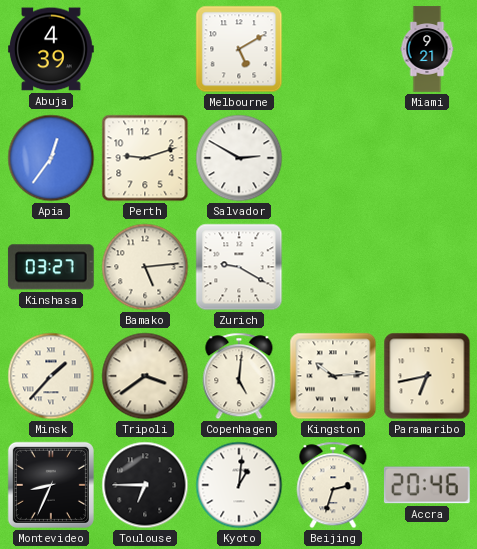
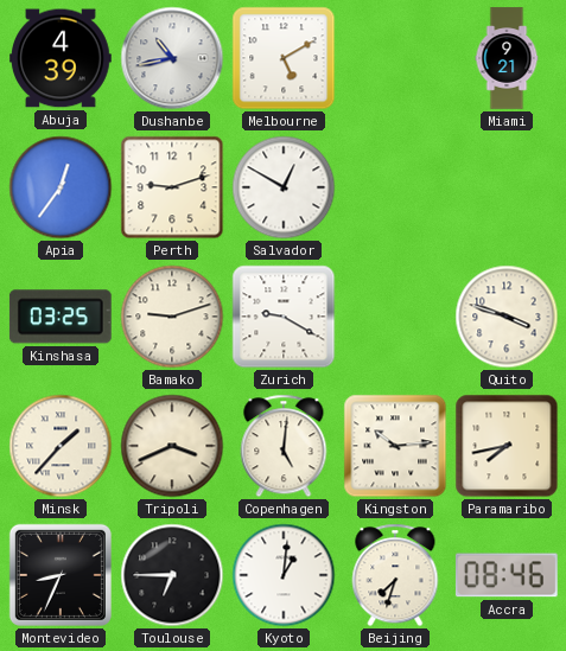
Dushanbe: none -> 10:43 (172, 58)
Salvador: 2:50 -> 12:50 (284, 187)
Kinshasa: 03:27 -> 03:25 (61, 317)
Bamako: 5:14 -> 9:12 (172, 317)
Quito: none -> 3:48 (507, 317)
Tripoli: 3:39 -> 3:41 (172, 446)
Paramaribo: 6:43 -> 7:43 (507, 446)
Beijing: 2:33 -> 7:33 (395, 575)
Accra: 20:46 -> 08:46 (507, 575)
